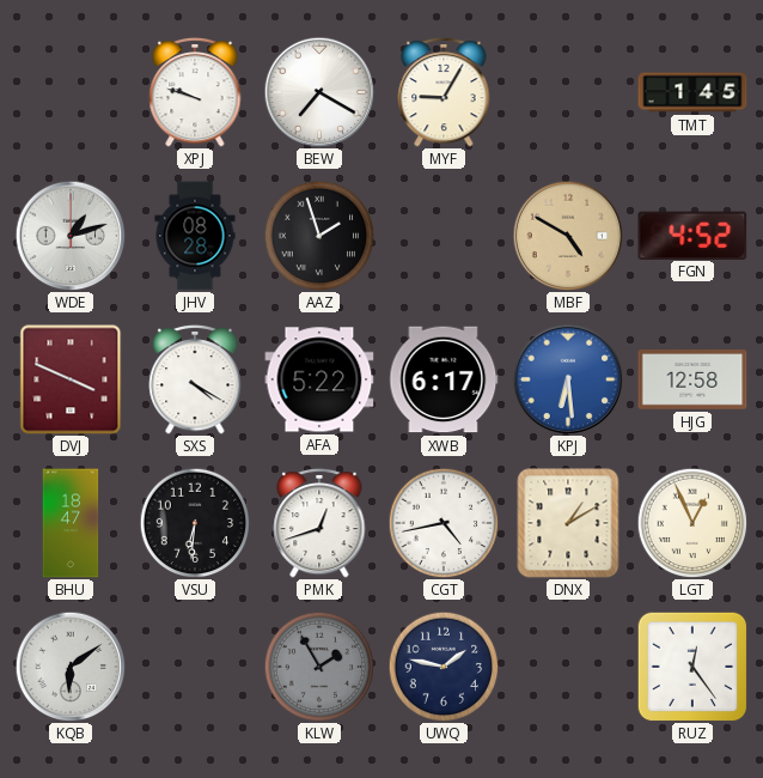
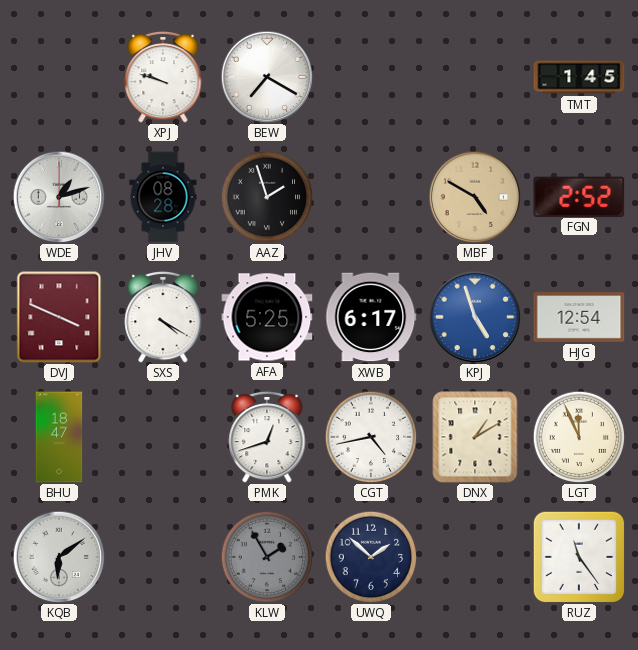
MYF: 9:05 -> none (444, 92)
FGN: 4:52 -> 2:52 (579, 196)
AFA: 5:22 -> 5:25 (267, 317)
KPJ: 6:29 -> 4:57 (475, 317)
HJG: 12:58 -> 12:54 (579, 318)
VSU: 6:31 -> none (195, 523)
LGT: 12:56 -> 11:56 (579, 437)
UWQ: 1:47 -> 1:52 (371, 557)
RUZ: 12:24 -> 11:24 (579, 557)
